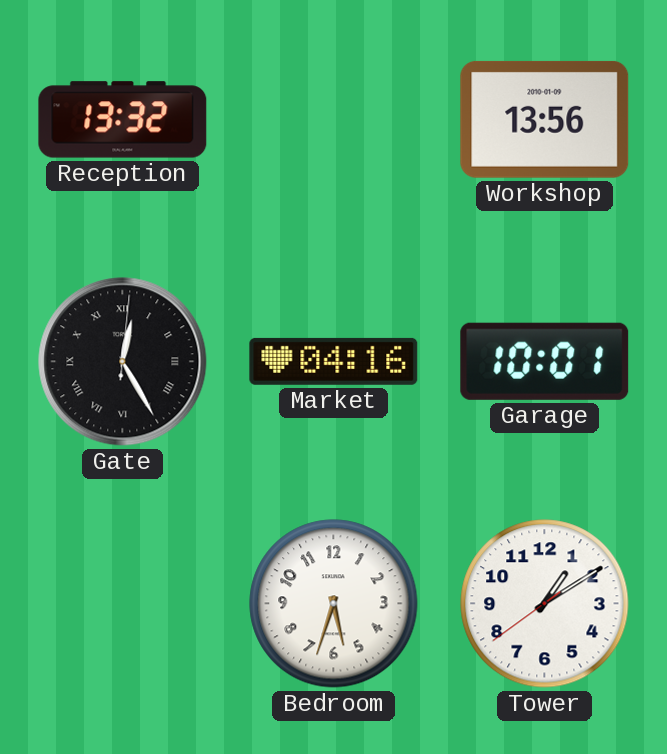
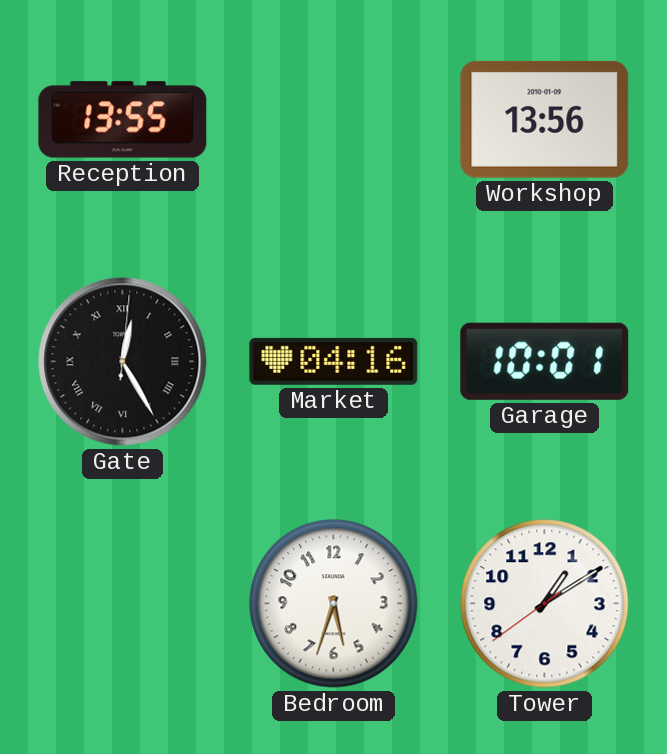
Reception: 13:32 -> 13:55 (123, 120)
